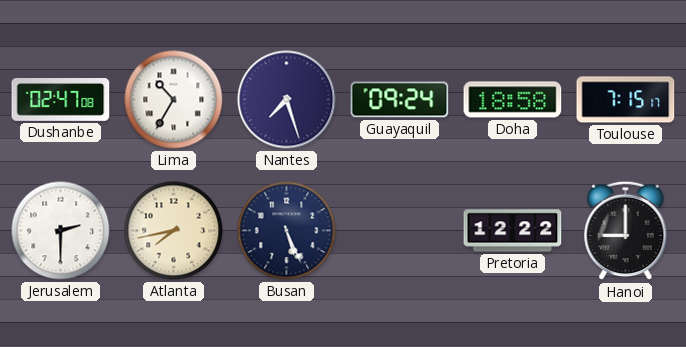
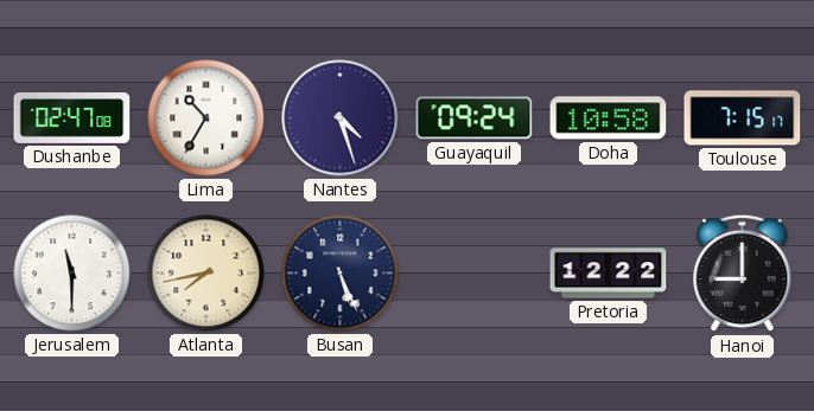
Nantes: 7:27 -> 4:27 (341, 118)
Doha: 18:58 -> 10:58 (609, 118)
Jerusalem: 2:30 -> 11:30 (72, 274)
